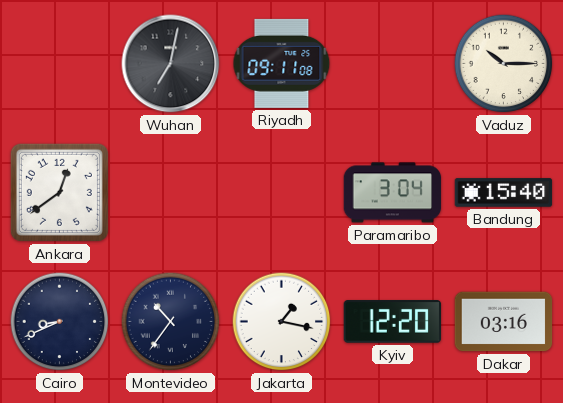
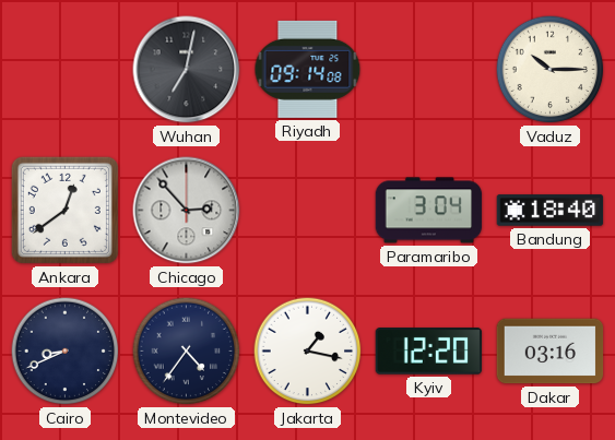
Riyadh: 09:11 -> 09:14 (308, 69)
Chicago: none -> 2:53 (187, 211)
Bandung: 15:40 -> 18:40 (551, 211)
Montevideo: 10:36 -> 4:36 (187, 352)
